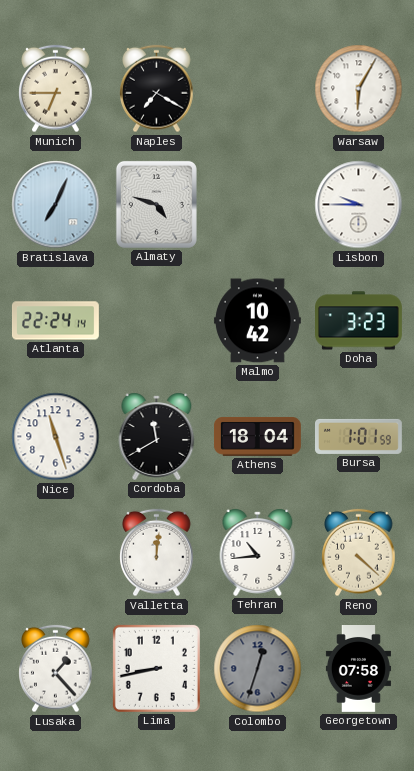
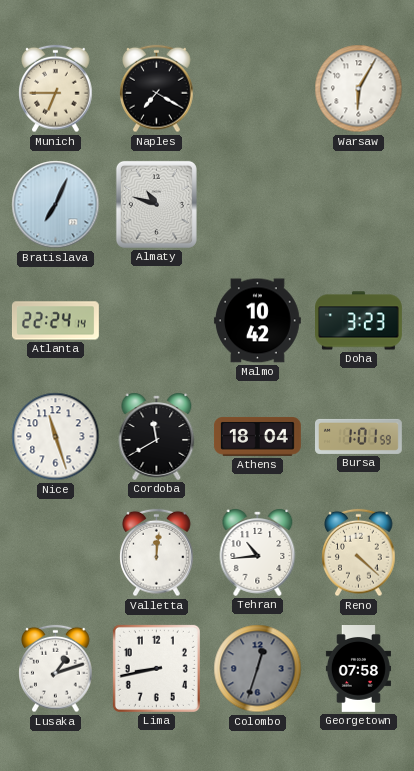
Almaty: 4:48 -> 10:48 (156, 204)
Lisbon: 9:45 -> none (359, 205)
Lusaka: 1:23 -> 1:12 (56, 669)
